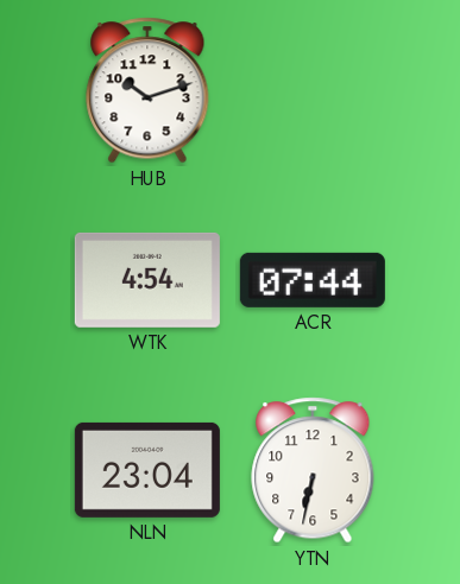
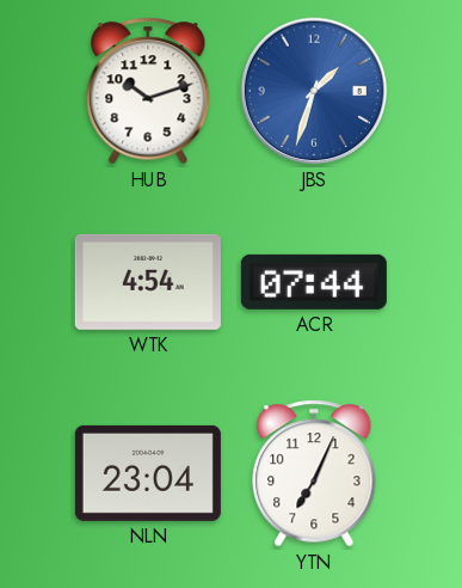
JBS: none -> 1:33 (314, 91)
YTN: 6:32 -> 7:04 (314, 473)
